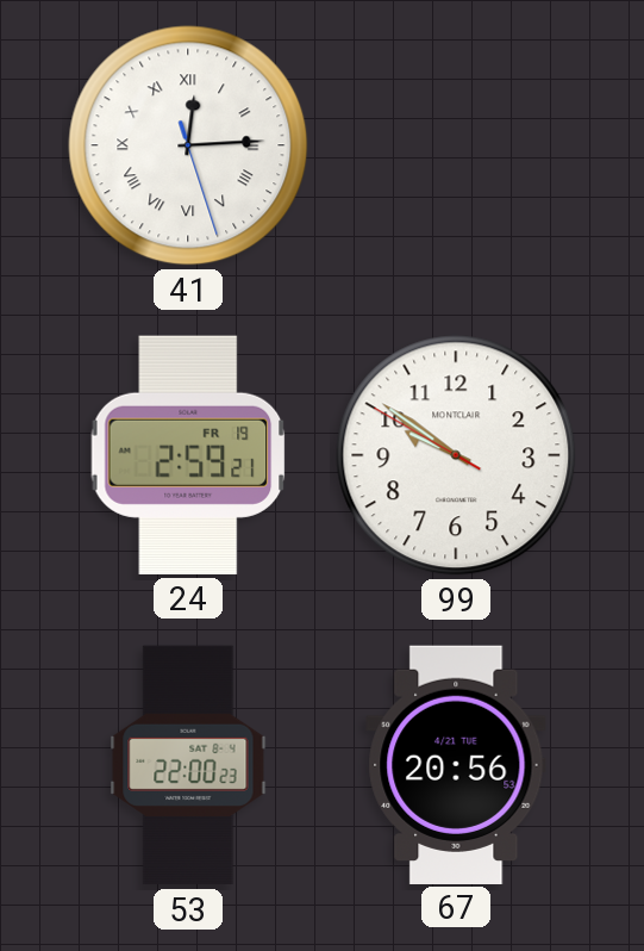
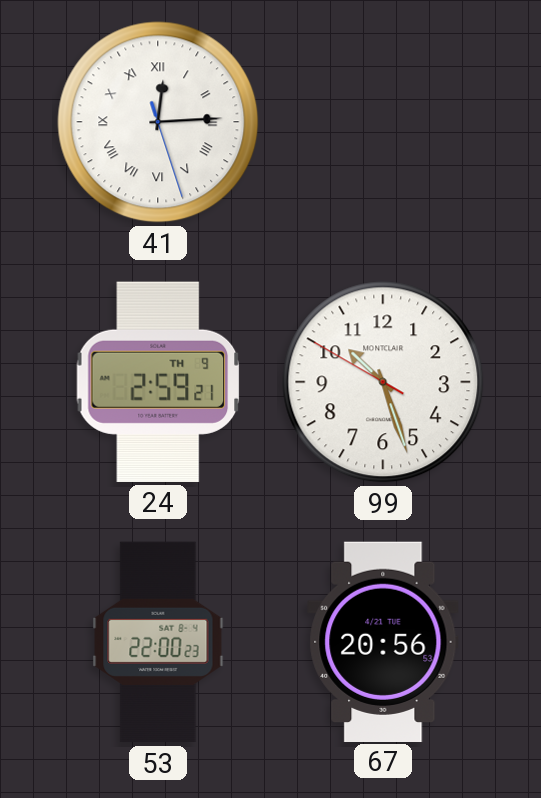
24 date: FR 19 -> TH 9 (158, 382)
99: 9:50 -> 10:26 (383, 382)
